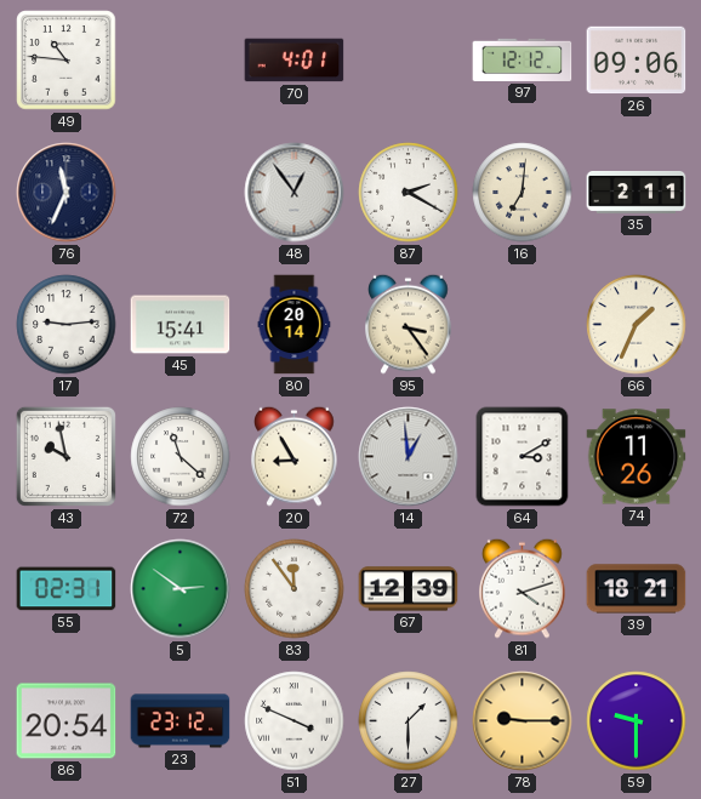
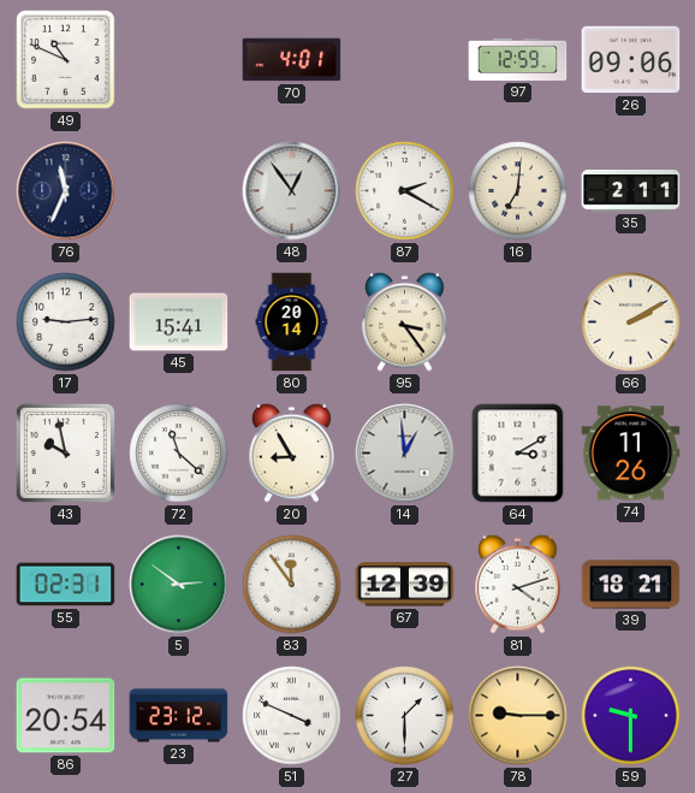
49: 10:46 -> 10:49 (66, 60)
97: 12:12 -> 12:59 (518, 59)
66: 1:34 -> 2:10 (631, 322)
